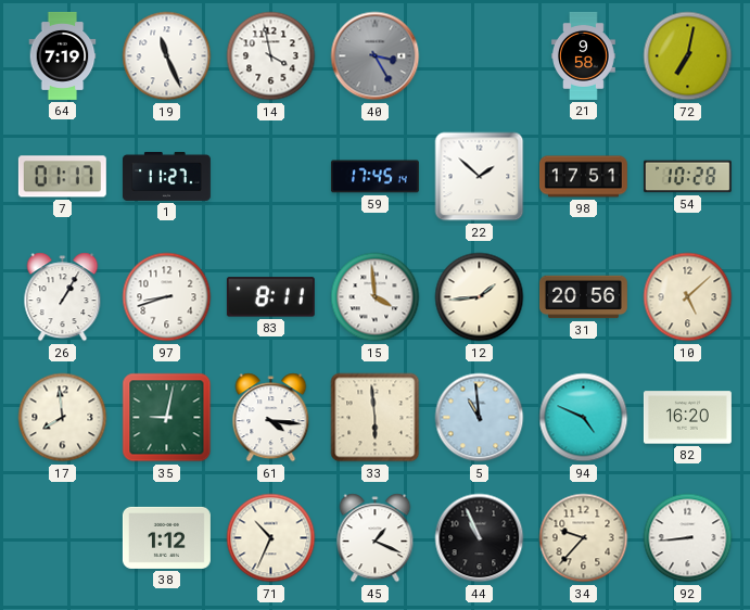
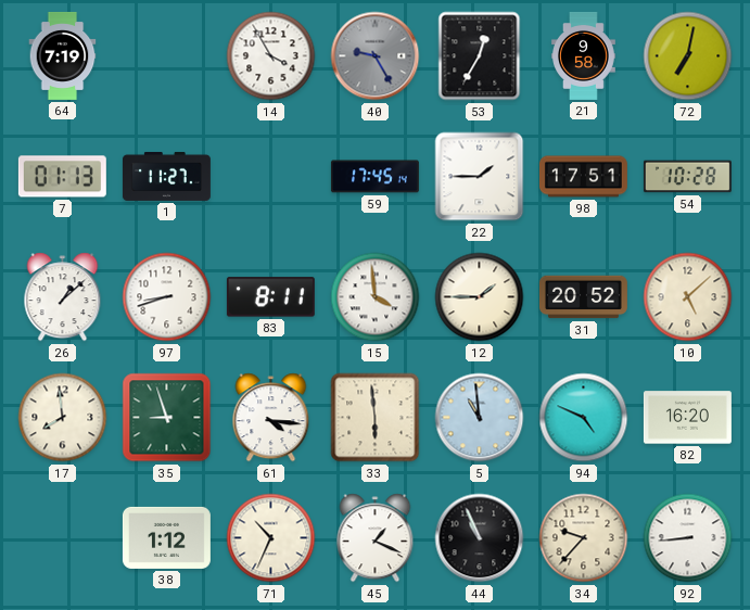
19: 11:26 -> none (167, 56)
14: 3:58 -> 3:55 (271, 56)
40: 3:25 -> 9:25 (376, 56)
53: none -> 12:35 (480, 56)
7: 01:17 -> 01:13 (62, 177)
22: 1:52 -> 1:45 (480, 177)
26: 1:05 -> 1:08 (63, 297)
12: 1:44 -> 1:45 (480, 297)
31: 20:56 -> 20:52 (583, 297)
35: 9:02 -> 8:57 (167, 418)
